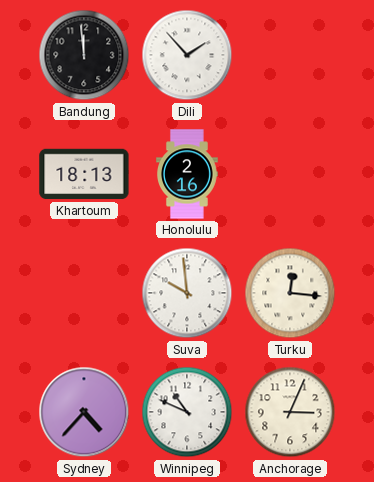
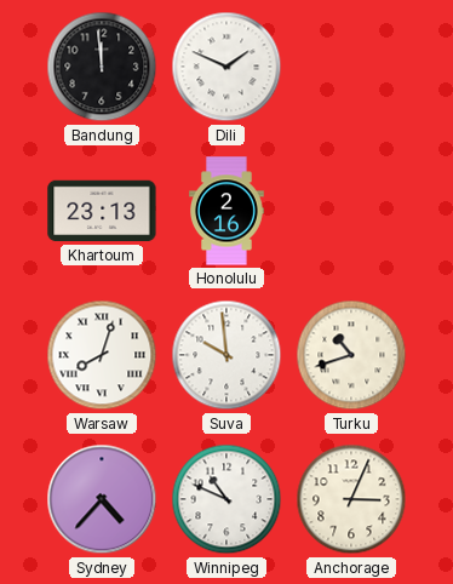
Dili: 1:53 -> 1:49 (226, 67)
Khartoum: 18:13 -> 23:13 (102, 211)
Warsaw: none -> 8:03 (102, 355)
Turku: 12:16 -> 10:42 (351, 355)
